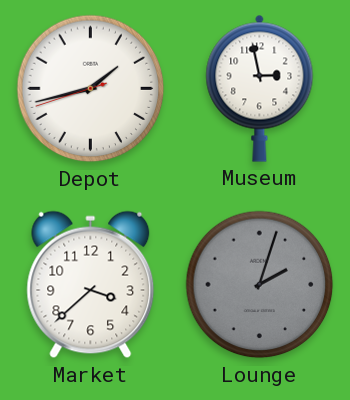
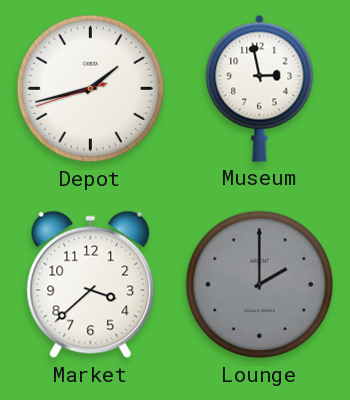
Lounge: 2:03 -> 2:00 (260, 285)
